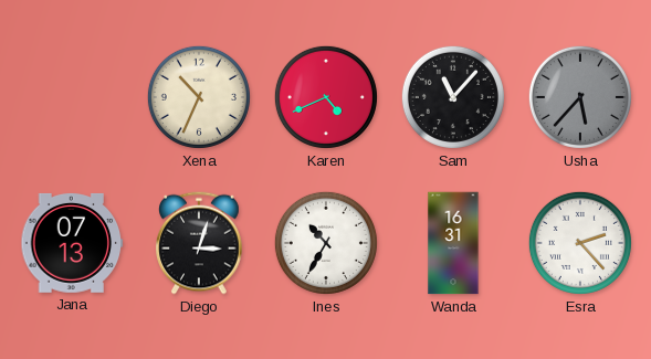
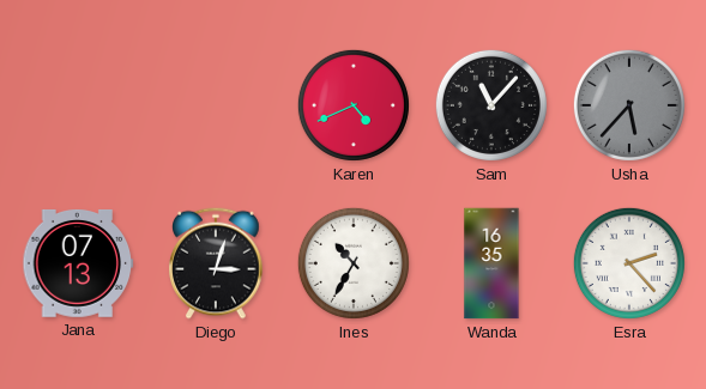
Xena: 10:34 -> none (199, 97)
Wanda: 16:31 -> 16:35 (491, 263)
